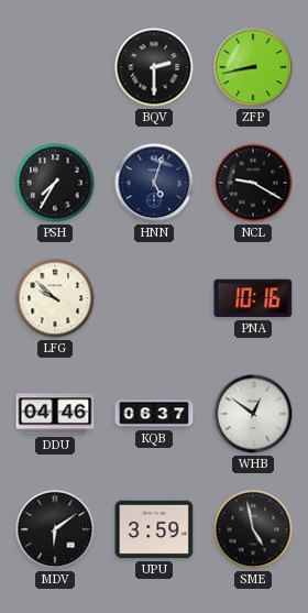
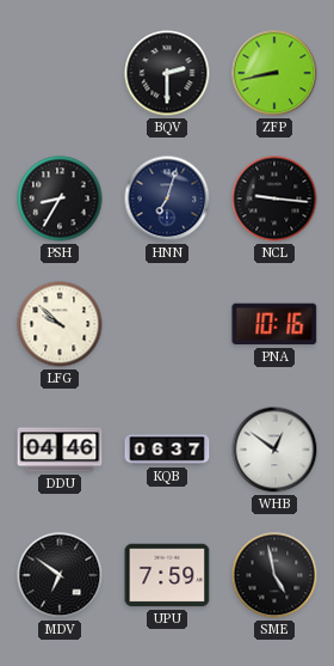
PSH: 7:35 -> 8:35 (60, 198)
HNN: 5:03 -> 7:03 (167, 198)
NCL: 9:20 -> 9:16 (274, 198)
MDV: 6:09 -> 6:51 (60, 575)
UPU: 3:59 -> 7:59 (167, 575)
